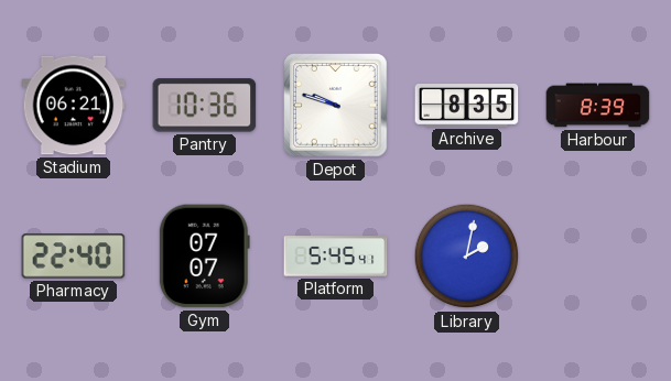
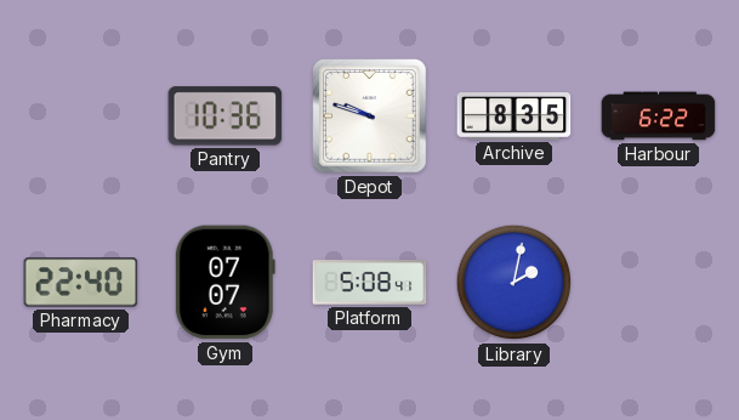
Stadium: 06:21 -> none (74, 106)
Harbour: 8:39 -> 6:22 (659, 117)
Platform: 5:45 -> 5:08 (370, 283)
